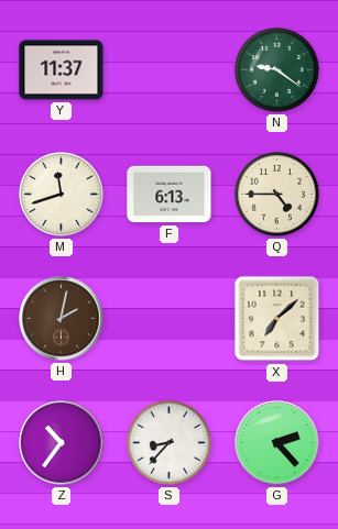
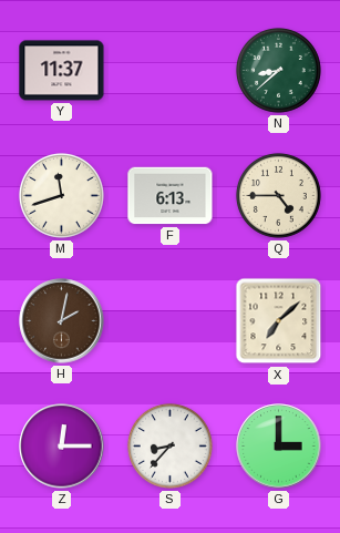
N: 9:21 -> 8:38 (278, 70)
Z: 10:36 -> 12:15 (62, 447)
G: 2:23 -> 3:00 (279, 447)
